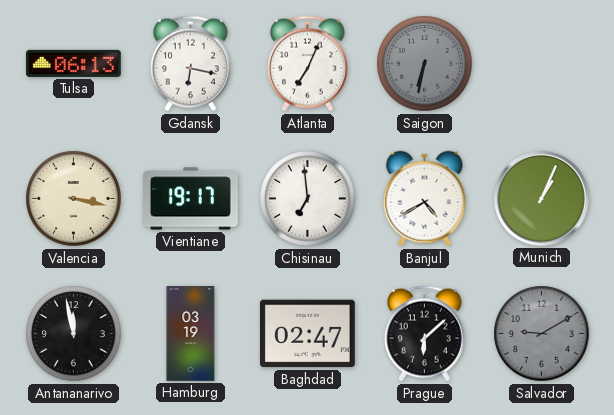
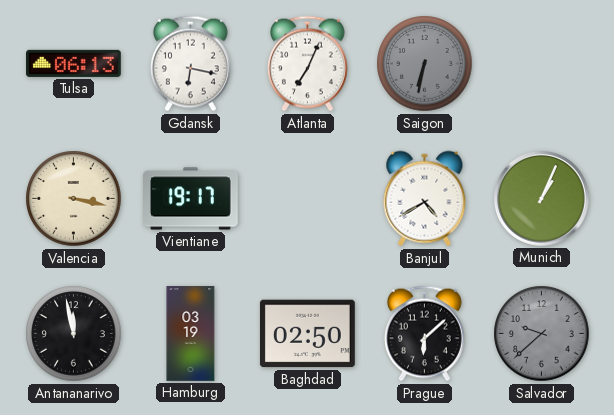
Chisinau: 6:59 -> none (308, 199)
Baghdad: 02:47 -> 02:50 (307, 334)
Salvador: 9:10 -> 9:38 (542, 334)
